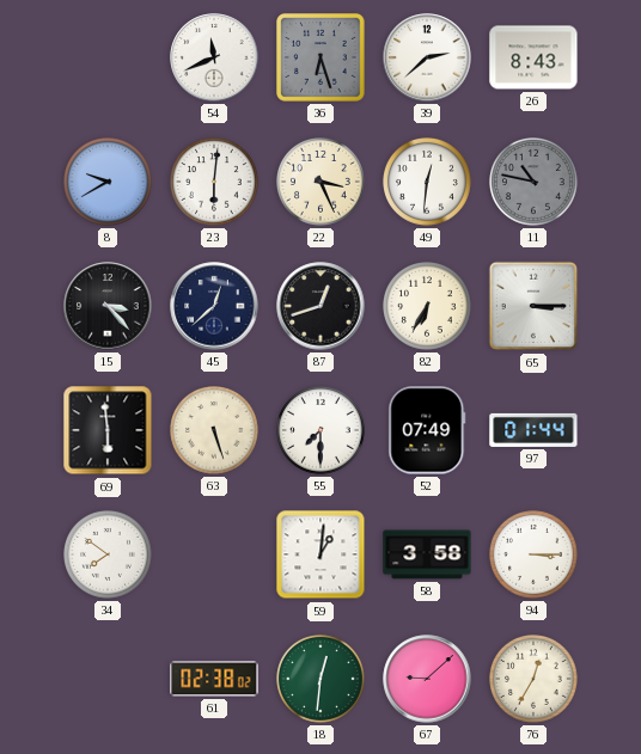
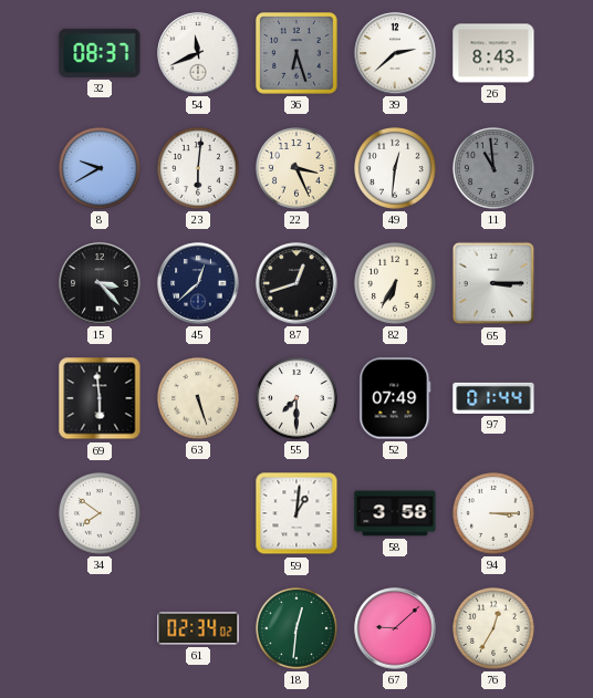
32: none -> 08:37 (100, 53)
11: 10:47 -> 10:59 (495, 169)
61: 02:38 -> 02:34 (198, 628)
